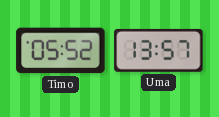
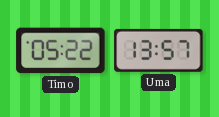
Timo: 05:52 -> 05:22 (61, 51)
